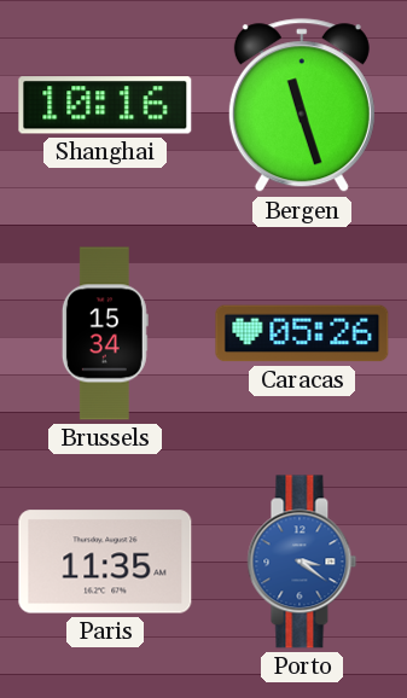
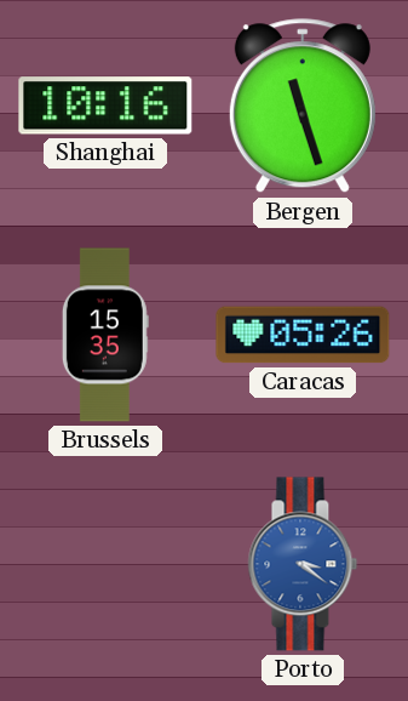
Brussels: 15:34 -> 15:35 (105, 335)
Paris: 11:35 -> none (105, 562)
